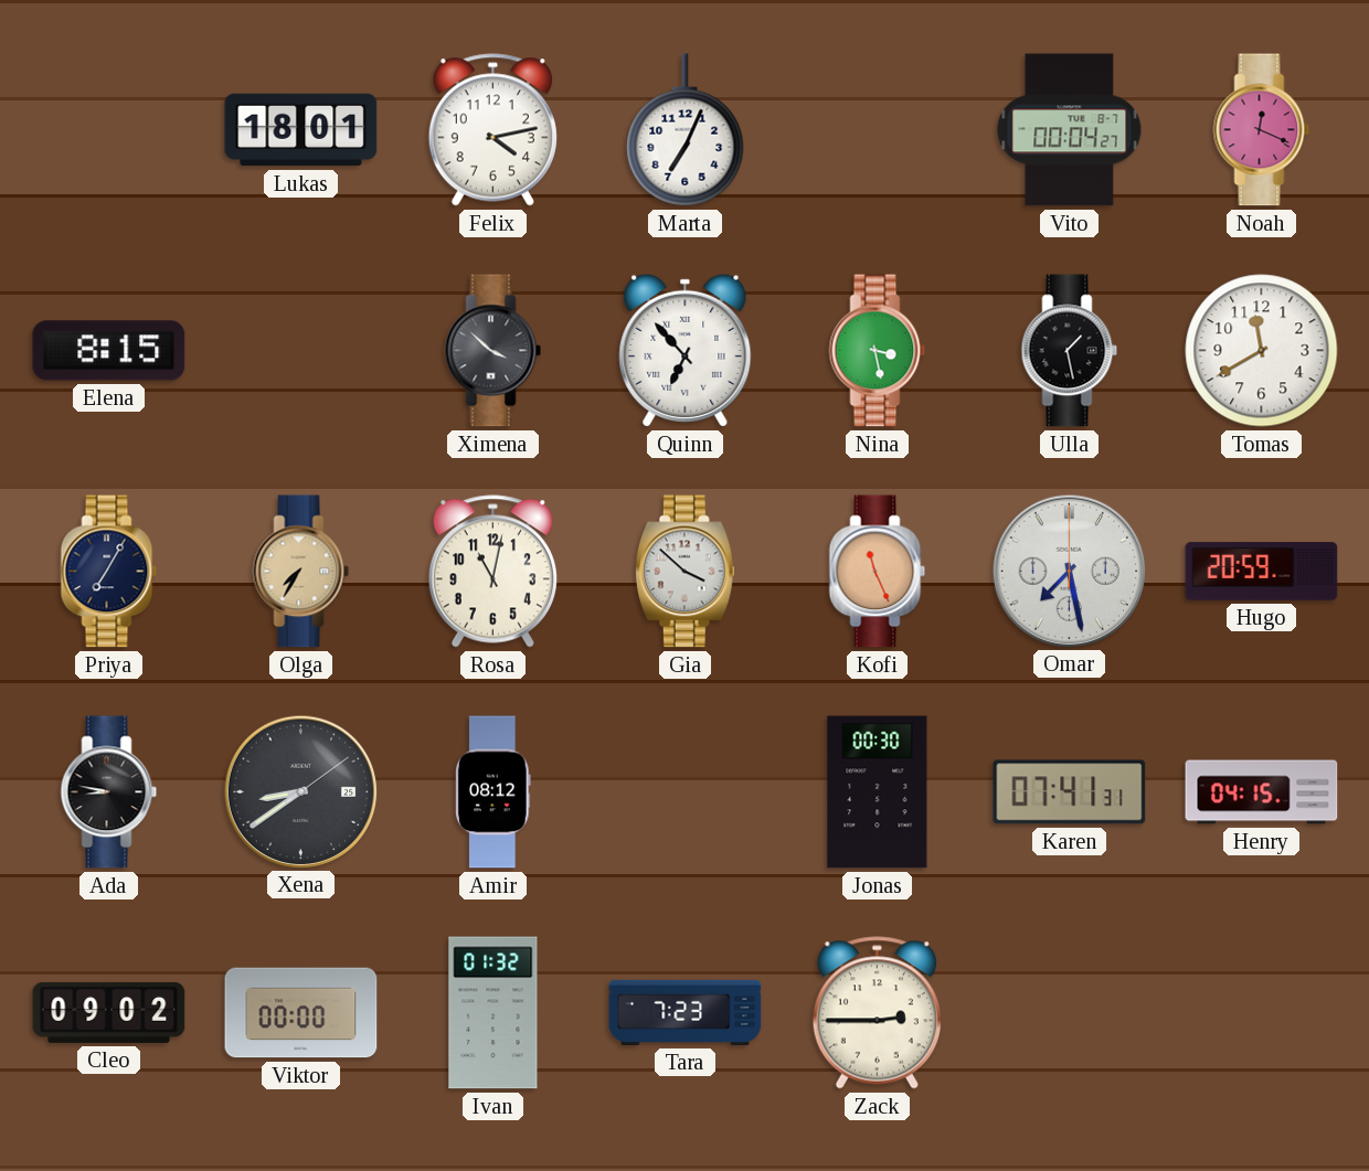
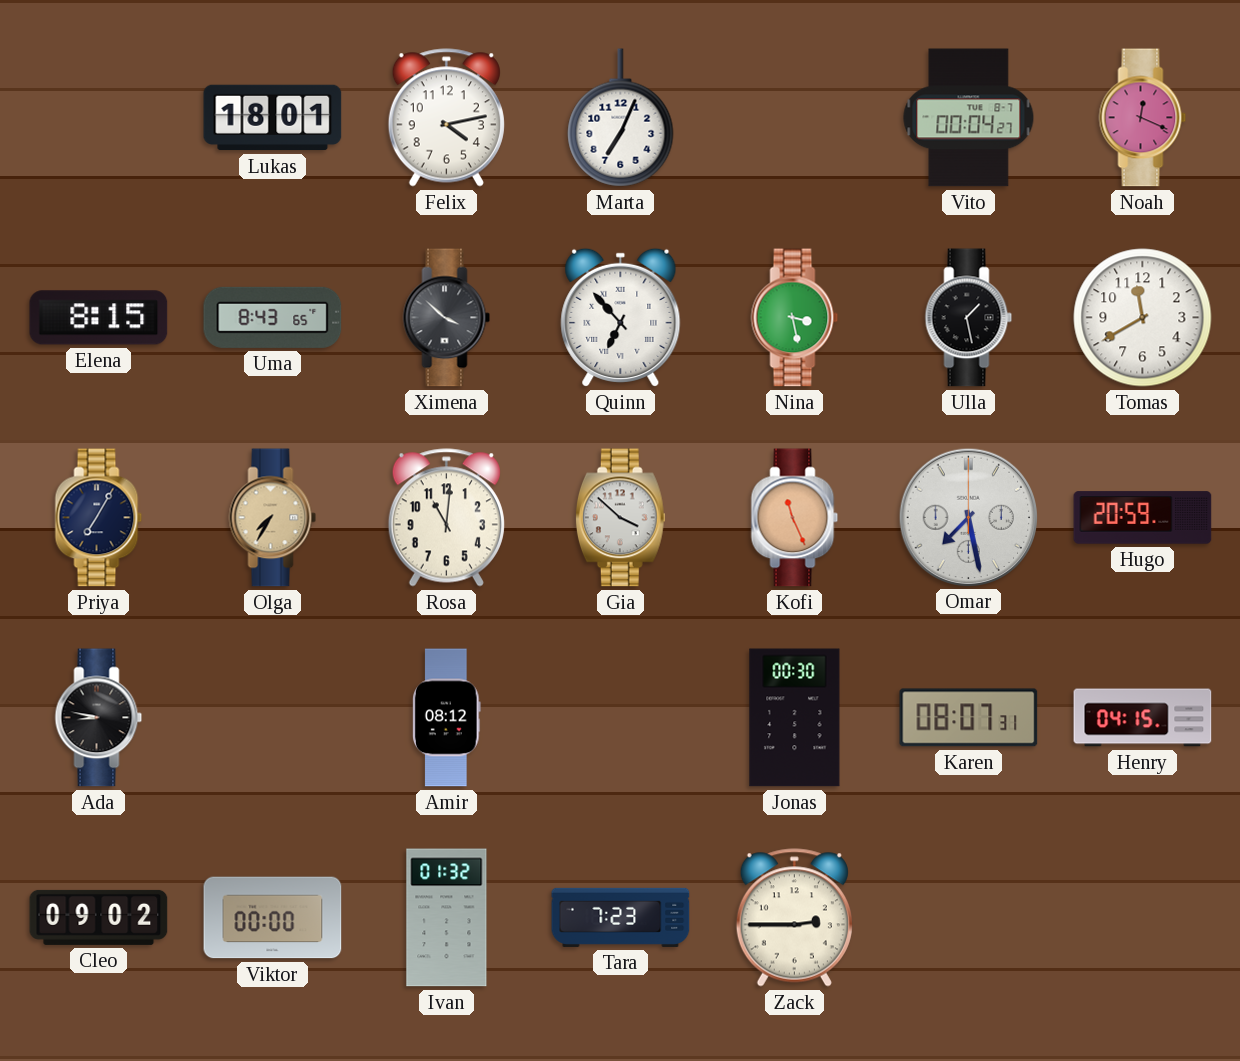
Uma: none -> 8:43 (273, 317)
Rosa: 11:02 -> 11:01 (446, 518)
Xena: 8:39 -> none (300, 791)
Karen: 07:41 -> 08:07 (969, 718)
